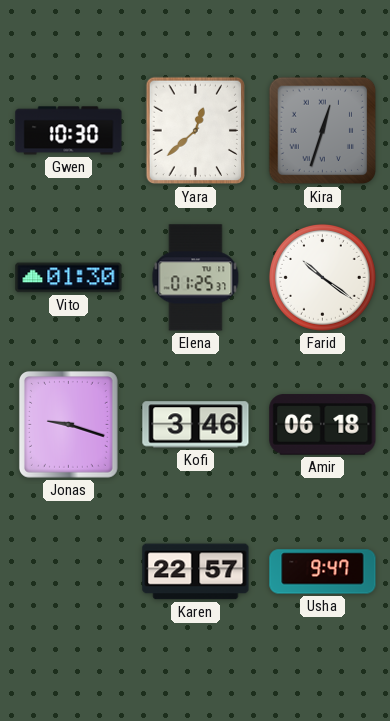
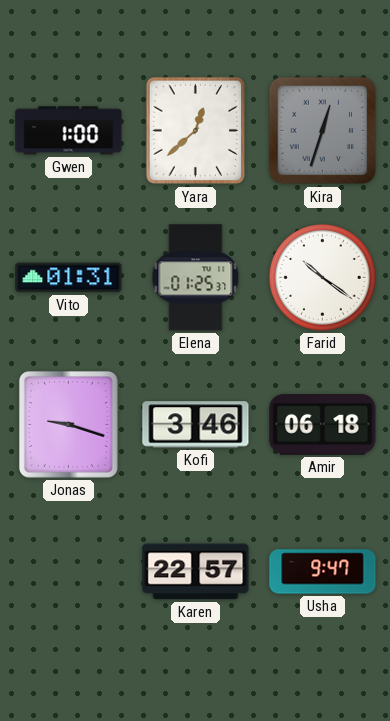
Gwen: 10:30 -> 1:00 (69, 131)
Vito: 01:30 -> 01:31 (69, 278)
